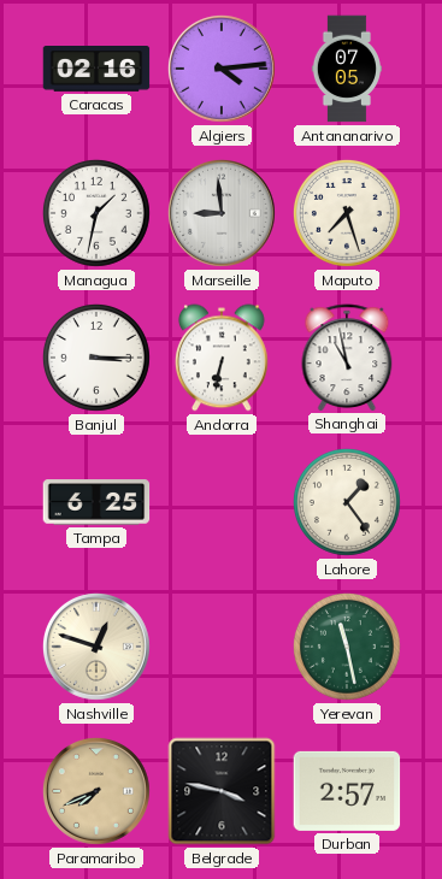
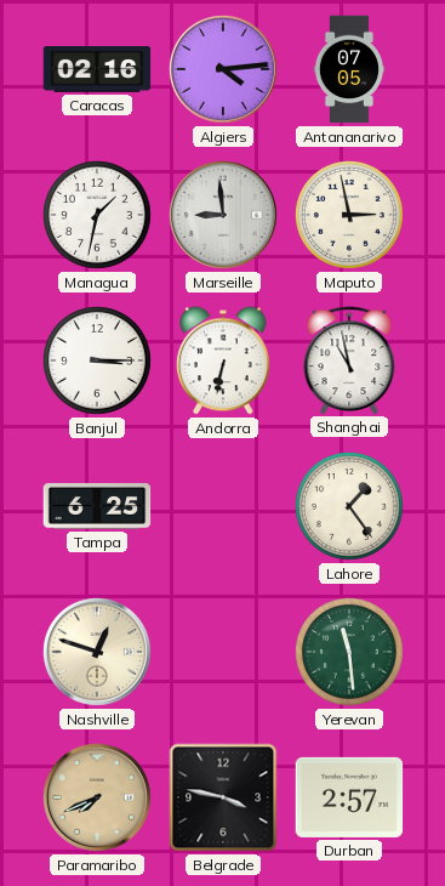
Maputo: 7:27 -> 2:58 (349, 215)
Yerevan: 11:28 -> 11:29 (349, 652)
